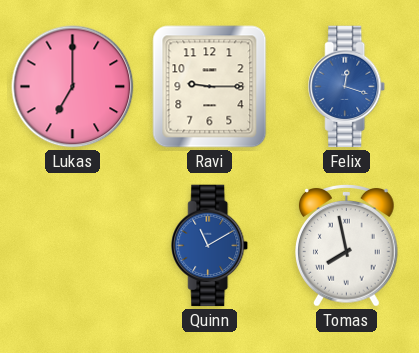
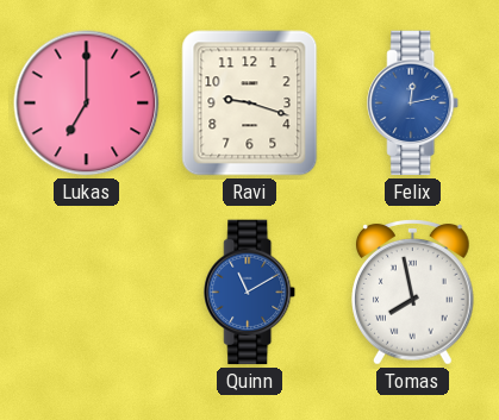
Ravi: 9:15 -> 9:18 (250, 104)
Felix: 12:18 -> 12:13 (413, 104)
